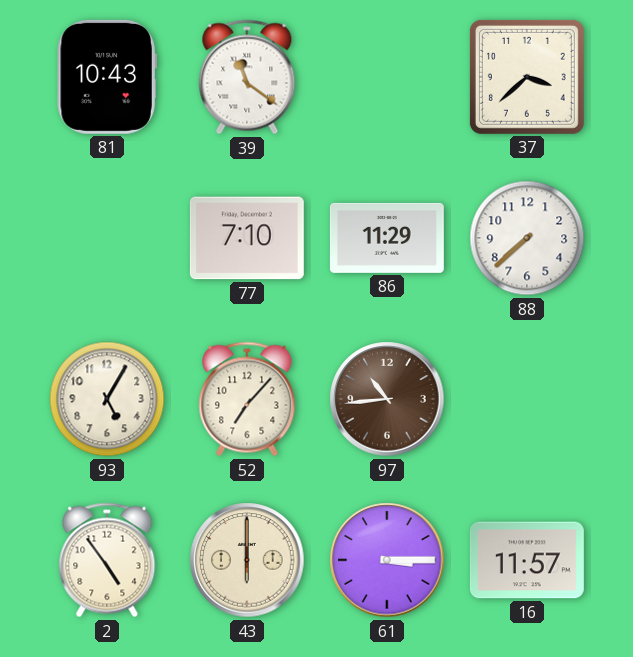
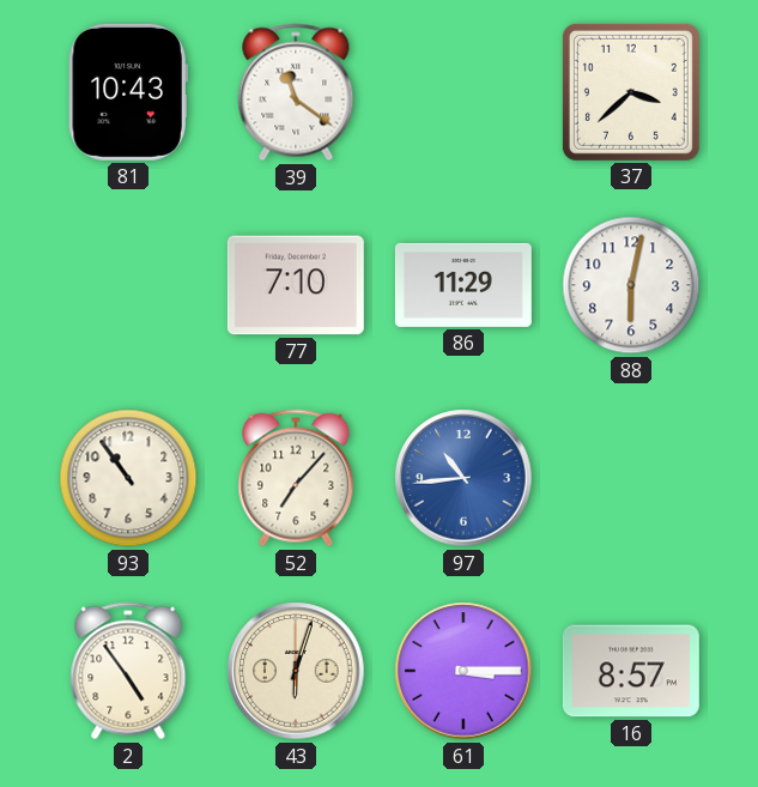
88: 7:38 -> 6:02 (631, 285)
93: 5:05 -> 10:54 (128, 478)
97 dial: brown -> blue (463, 478)
43: 6:00 -> 6:03 (296, 671)
16: 11:57 -> 8:57 (631, 671)
